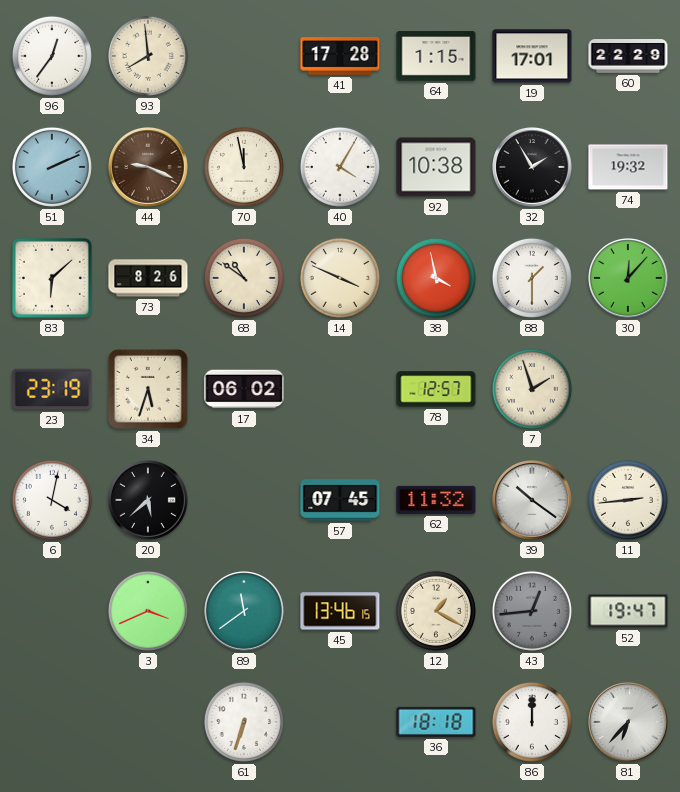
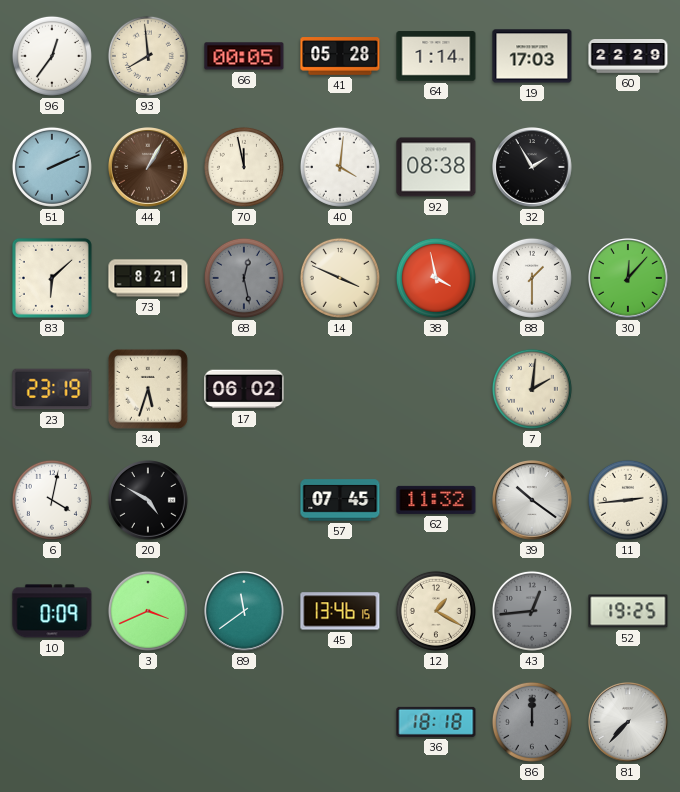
66: none -> 00:05 (244, 56)
41: 17:28 -> 05:28 (340, 56)
64: 1:15 -> 1:14 (436, 56)
19: 17:01 -> 17:03 (532, 56)
44: 9:19 -> 1:05 (148, 167)
40: 4:05 -> 4:01 (340, 167)
92: 10:38 -> 08:38 (436, 167)
74: 19:32 -> none (628, 167)
73: 8:26 -> 8:21 (148, 278)
68: 10:51 -> 12:28 (244, 278)
68 dial: cream -> grey (244, 278)
78: 12:57 -> none (436, 389)
7: 1:57 -> 2:01 (532, 389)
20: 5:38 -> 4:50 (148, 500)
10: none -> 0:09 (52, 611)
52: 19:47 -> 19:25 (628, 611)
61: 6:33 -> none (244, 722)
86 dial: white -> grey (532, 722)
81: 6:37 -> 7:37 (628, 722)
